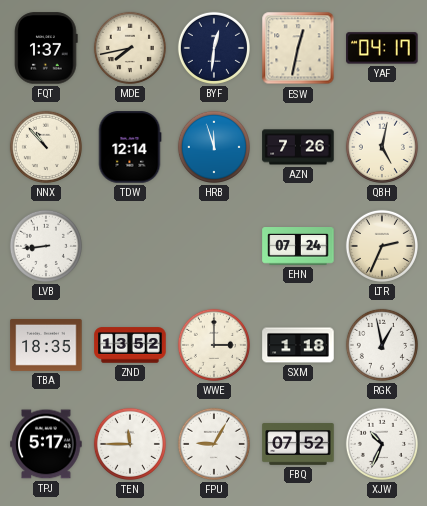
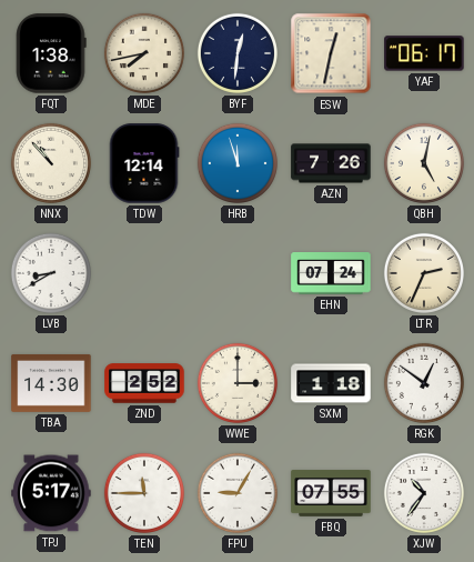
FQT: 1:37 -> 1:38 (51, 53)
YAF: 04:17 -> 06:17 (424, 53)
LVB: 8:44 -> 8:40 (51, 273)
TBA: 18:35 -> 14:30 (51, 383)
ZND: 13:52 -> 2:52 (144, 383)
RGK: 12:58 -> 12:51 (424, 383)
FBQ: 07:52 -> 07:55 (331, 493)
XJW: 10:34 -> 10:36 (424, 493)
